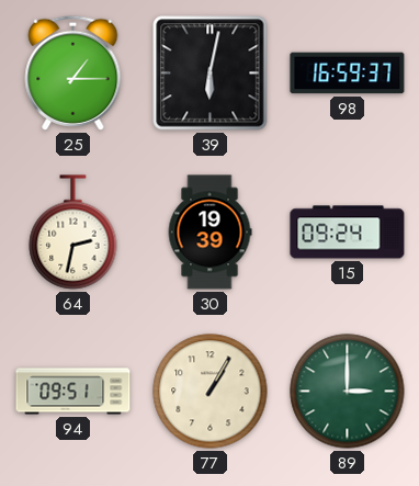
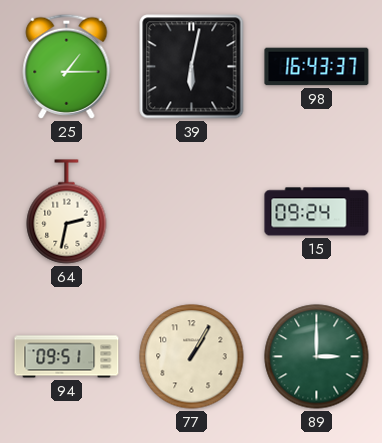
98: 16:59 -> 16:43 (317, 67)
30: 19:39 -> none (209, 233)
